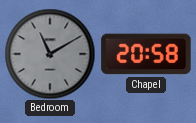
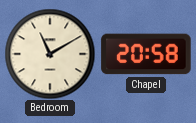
Bedroom dial: grey -> cream (50, 54)
